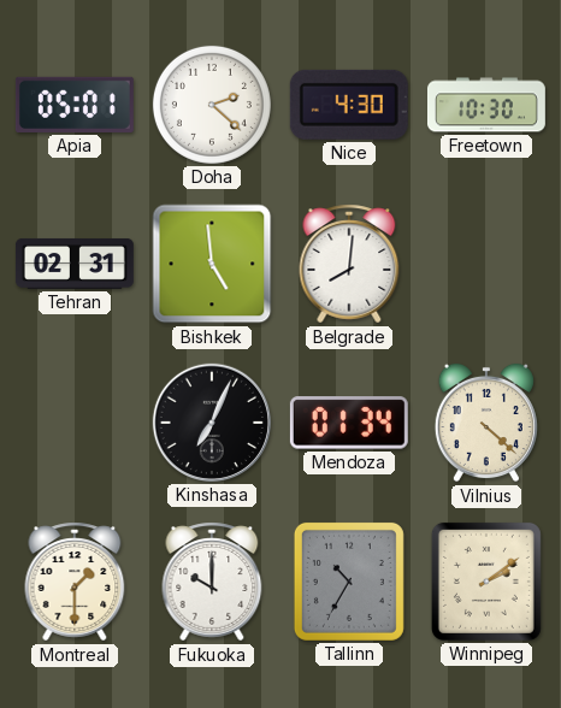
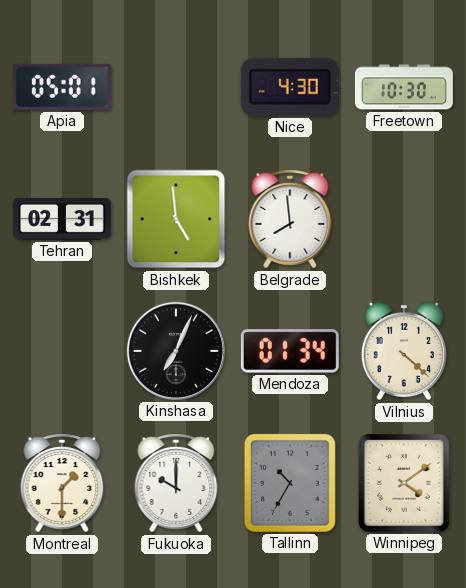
Doha: 2:22 -> none (212, 105)
Belgrade: 8:01 -> 7:59 (290, 219)
Winnipeg: 2:09 -> 4:09 (404, 483)
